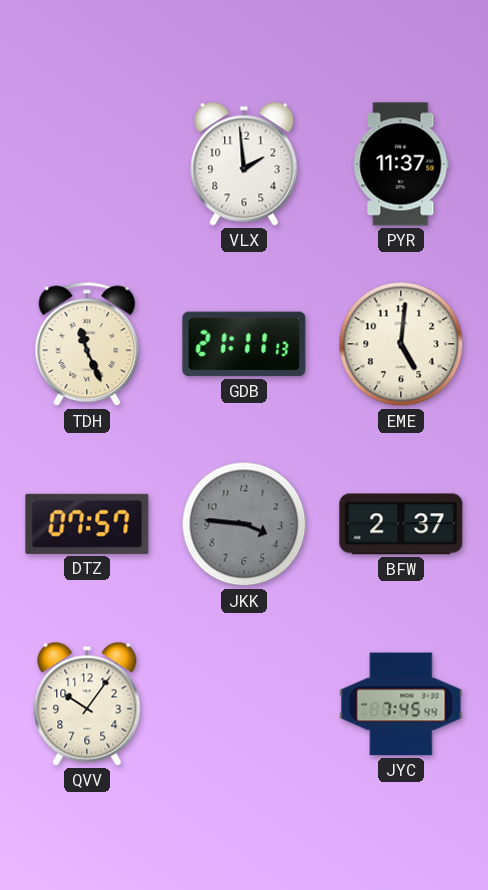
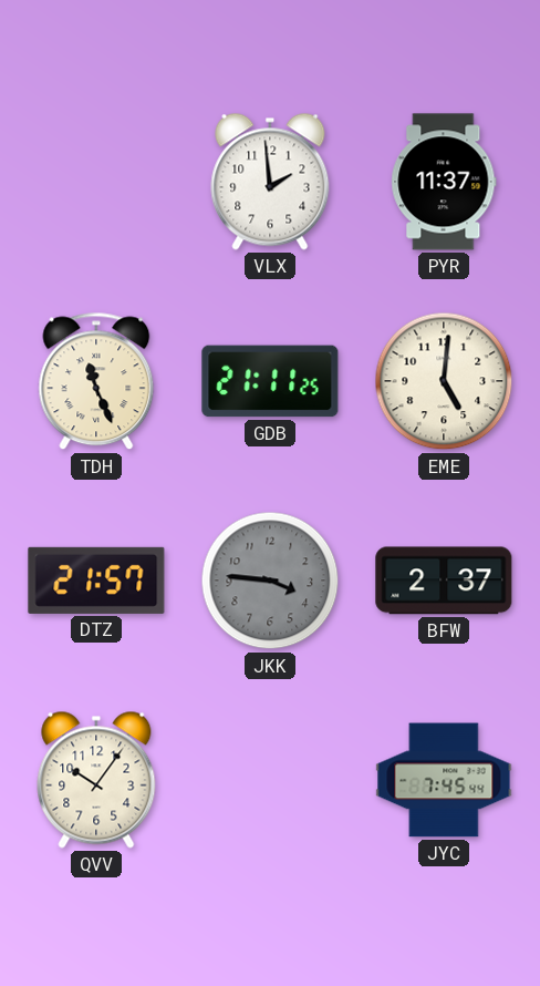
GDB: 21:11:13 -> 21:11:25 (270, 381)
DTZ: 07:57 -> 21:57 (96, 581)
